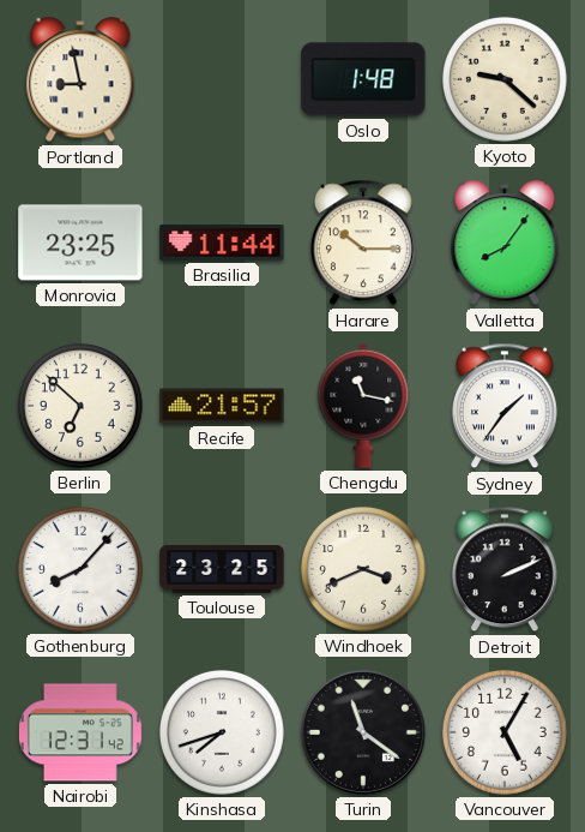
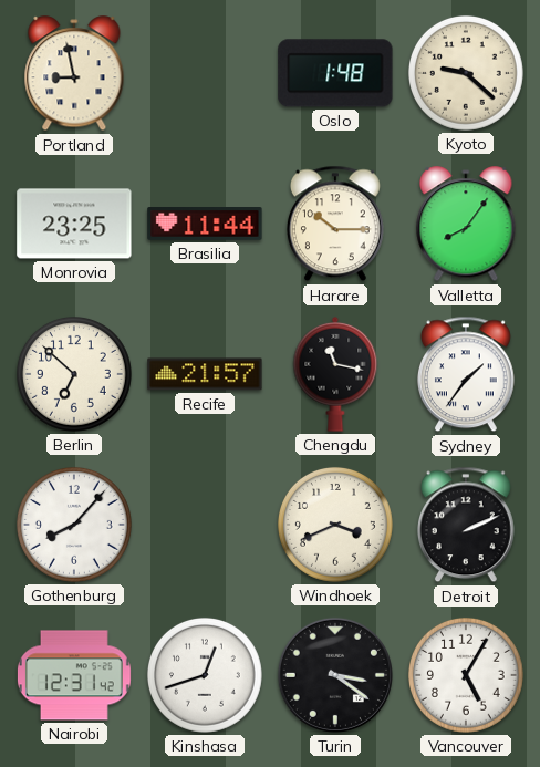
Toulouse: 23:25 -> none (222, 569)
Kinshasa: 7:42 -> 12:42 (205, 675)
Turin: 11:21 -> 3:21 (335, 675)
